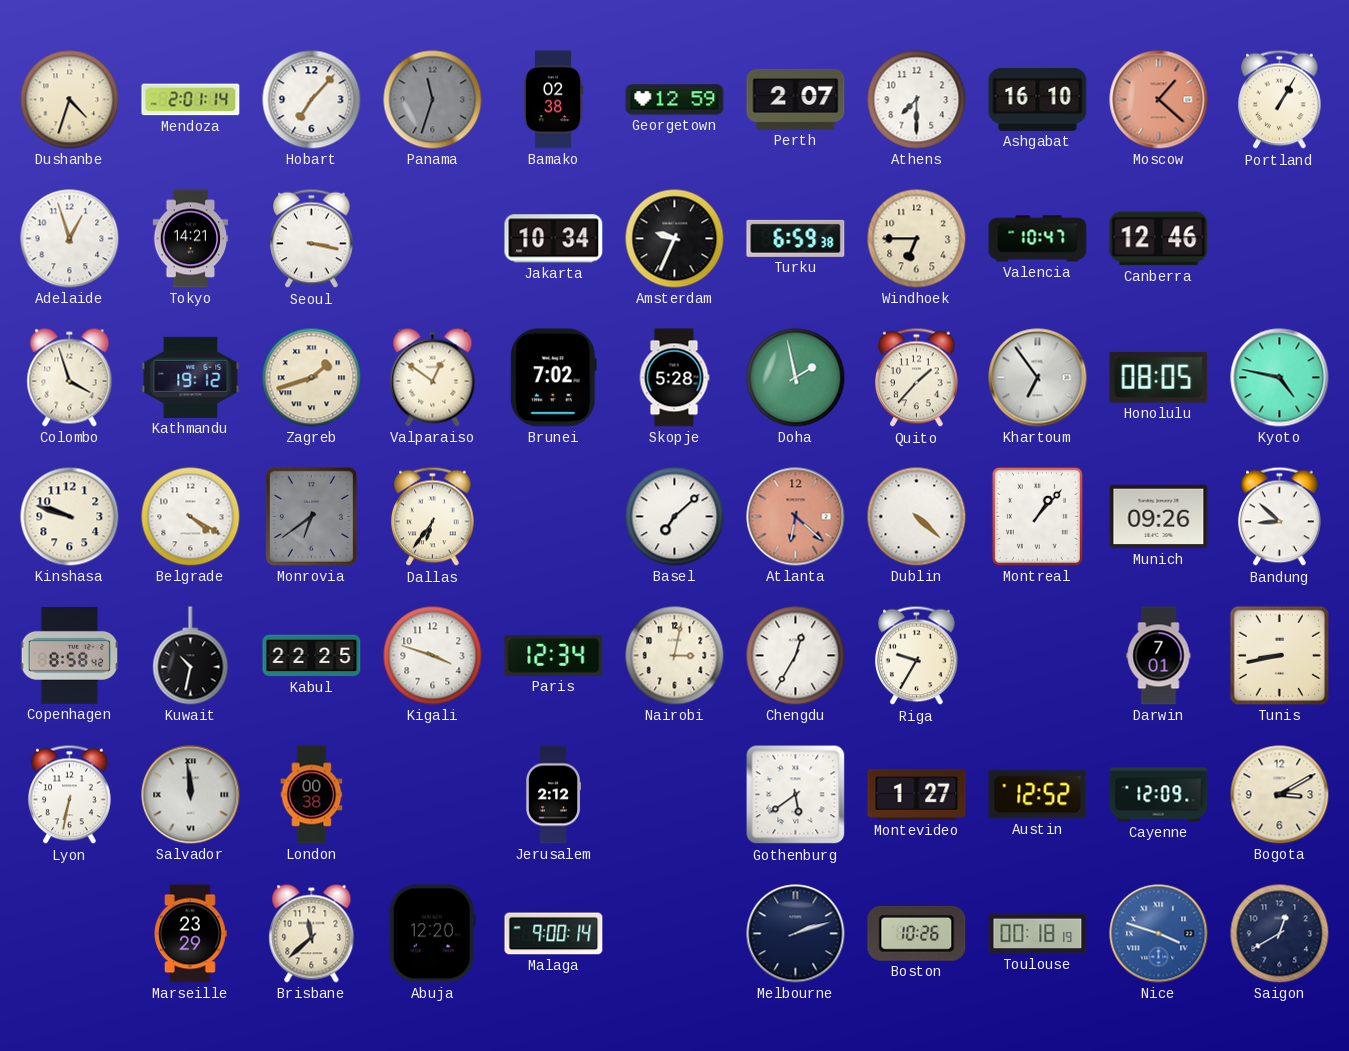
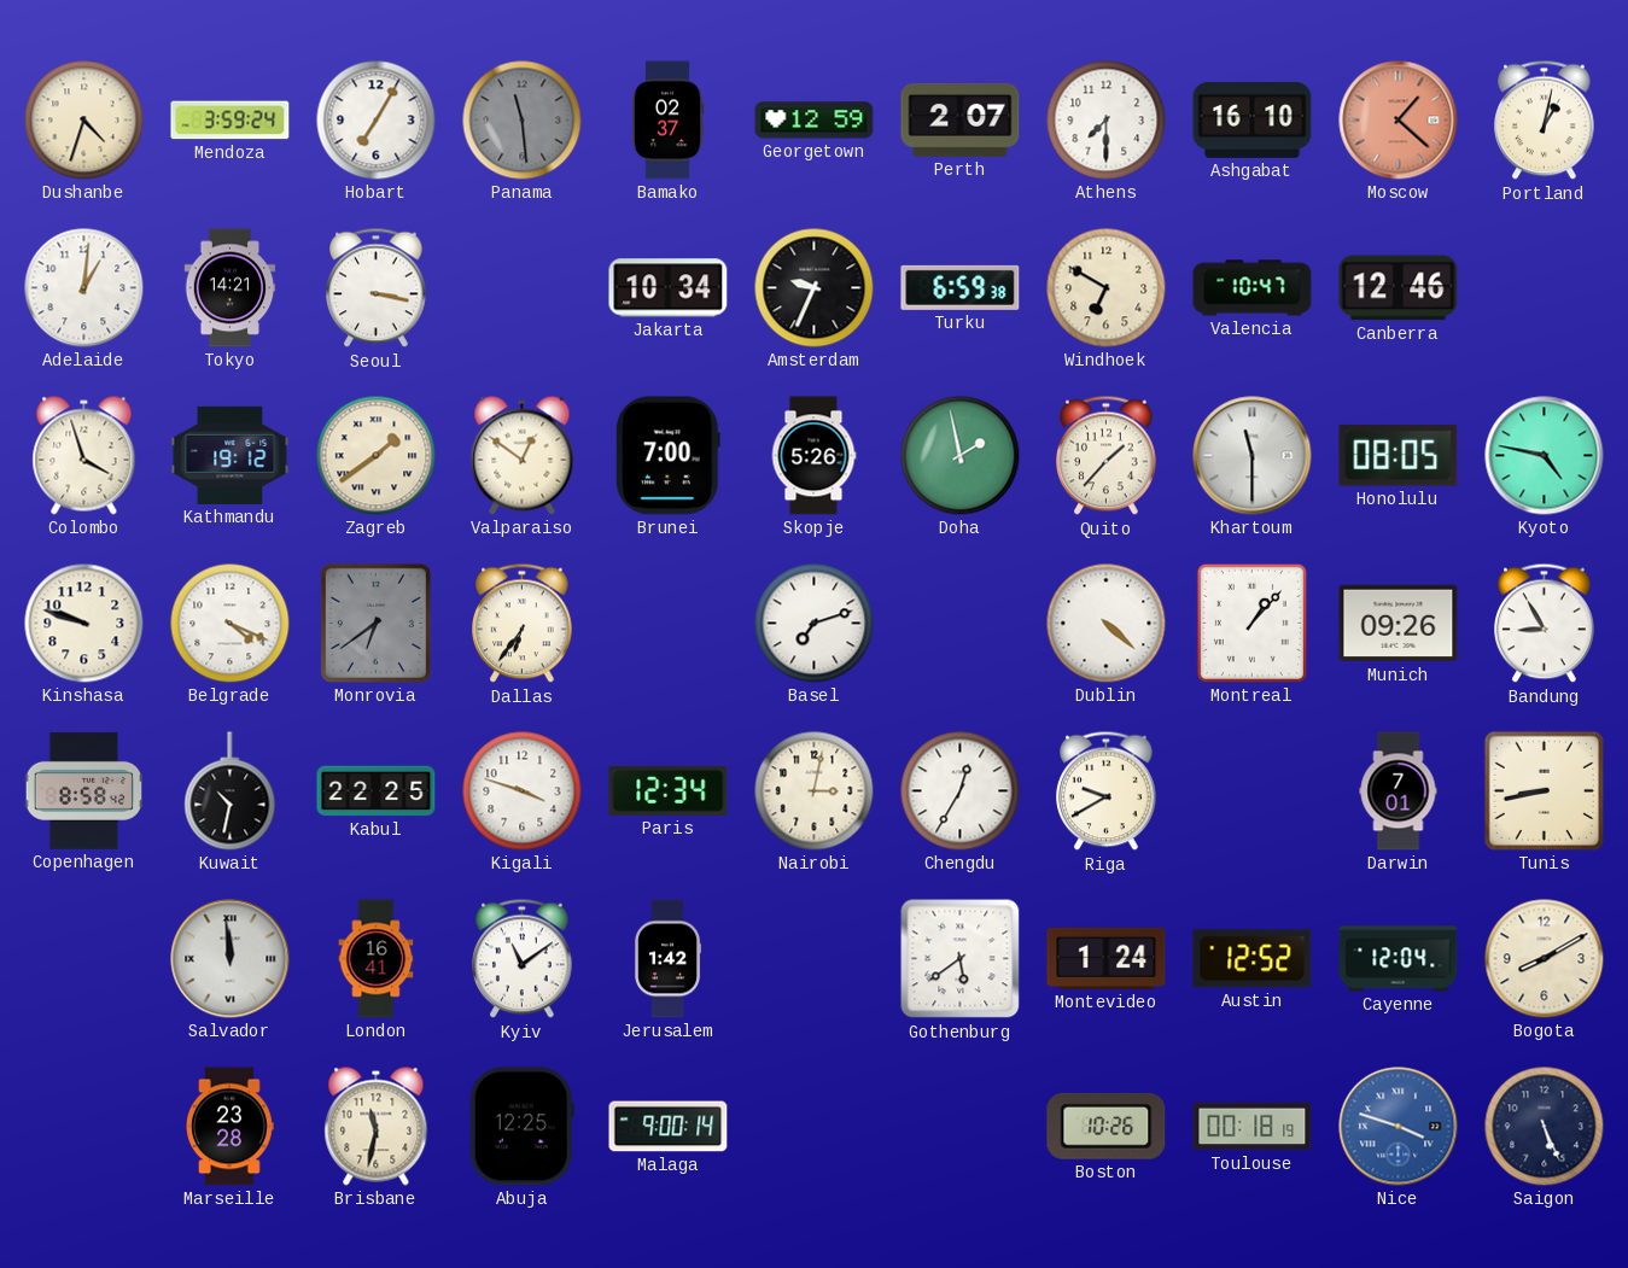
Mendoza: 2:01 -> 3:59 (231, 121)
Hobart: 7:07 -> 7:05 (377, 121)
Panama: 11:33 -> 11:29 (523, 121)
Bamako: 02:38 -> 02:37 (667, 121)
Portland: 1:05 -> 1:02 (1545, 121)
Adelaide: 12:57 -> 1:01 (84, 288)
Windhoek: 6:45 -> 6:50 (1107, 288)
Zagreb: 1:42 -> 1:39 (377, 456)
Brunei: 7:02 -> 7:00 (667, 456)
Skopje: 5:28 -> 5:26 (813, 456)
Khartoum: 6:54 -> 11:30 (1253, 456)
Belgrade: 4:20 -> 4:19 (231, 624)
Basel: 7:08 -> 7:12 (815, 624)
Atlanta: 6:22 -> none (796, 517)
Bandung: 8:52 -> 8:55 (1545, 624)
Riga: 9:35 -> 9:40 (1107, 791)
Lyon: 6:32 -> none (70, 795)
London: 00:38 -> 16:41 (377, 959)
Kyiv: none -> 11:09 (523, 959)
Jerusalem: 2:12 -> 1:42 (669, 959)
Montevideo: 1:27 -> 1:24 (1107, 958)
Cayenne: 12:09 -> 12:04 (1399, 959)
Bogota: 3:10 -> 8:10 (1545, 959)
Marseille: 23:29 -> 23:28 (231, 1127)
Brisbane: 11:38 -> 11:32 (377, 1127)
Abuja: 12:20 -> 12:25 (521, 1127)
Melbourne: 2:12 -> none (796, 934)
Saigon: 12:40 -> 5:26 (1545, 1127)
